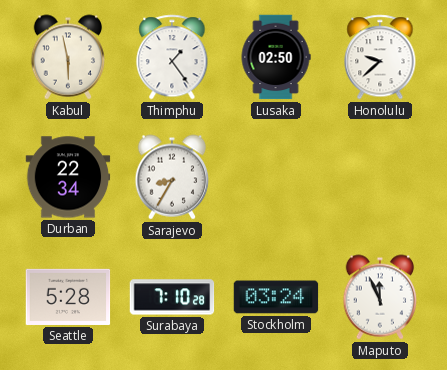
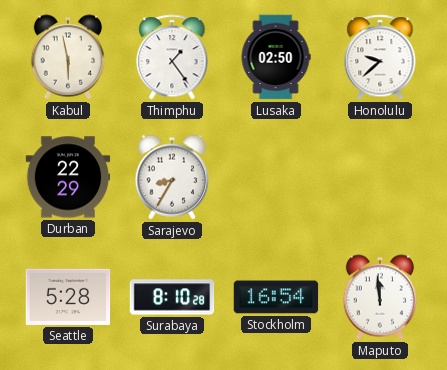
Durban: 22:34 -> 22:29 (68, 177)
Surabaya: 7:10 -> 8:10 (172, 297)
Stockholm: 03:24 -> 16:54 (276, 297)
Maputo: 11:56 -> 11:59 (380, 297)
